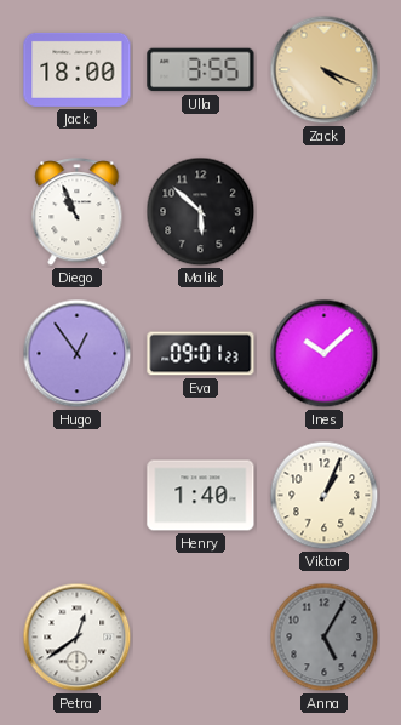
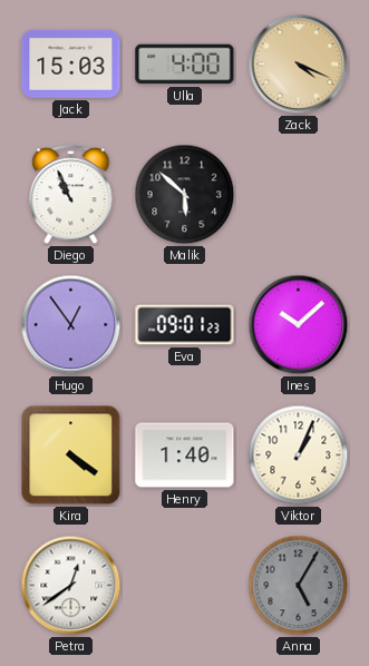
Jack: 18:00 -> 15:03 (71, 63)
Ulla: 3:55 -> 4:00 (185, 65)
Kira: none -> 4:21 (71, 456)
